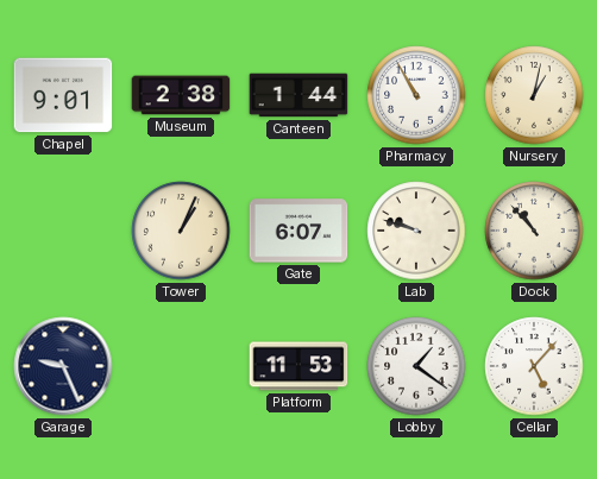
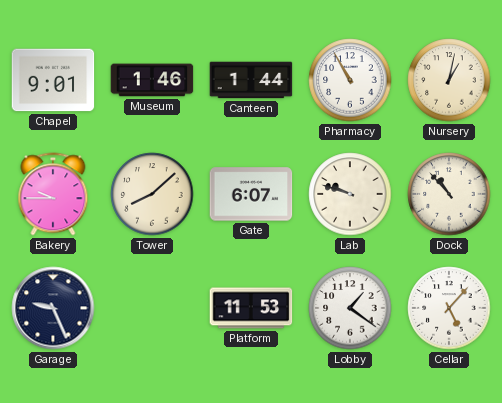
Museum: 2:38 -> 1:46 (152, 80)
Bakery: none -> 9:45 (53, 194)
Tower: 1:04 -> 8:08 (152, 194)
